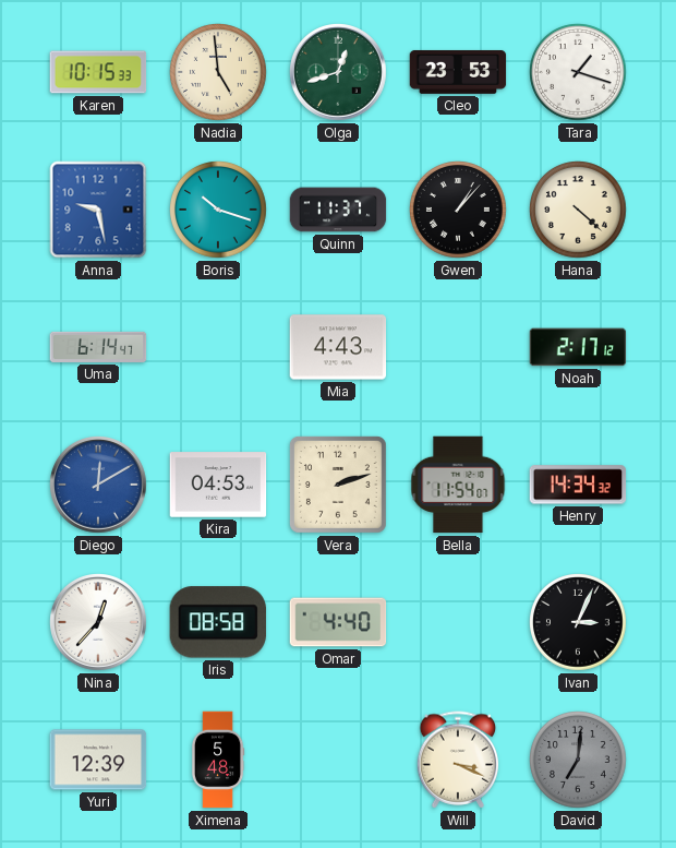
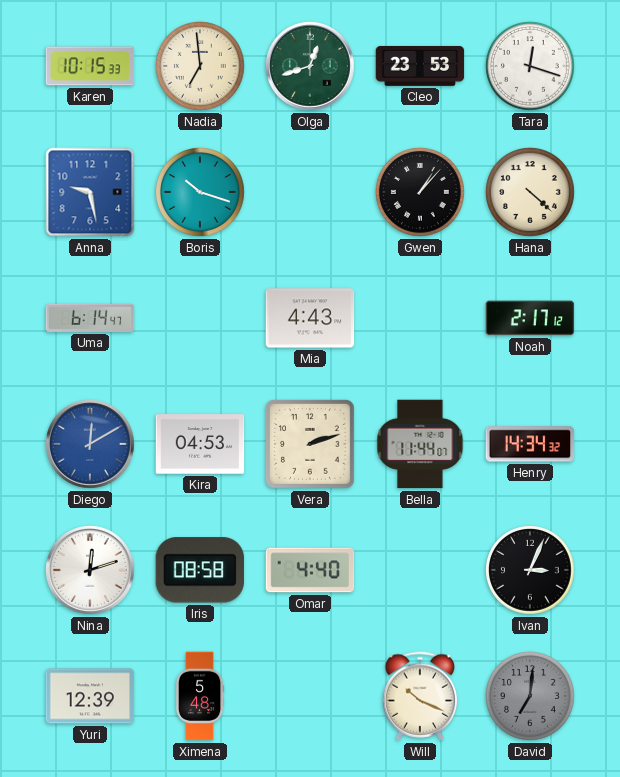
Nadia: 4:59 -> 6:59 (201, 67)
Tara: 1:18 -> 12:18 (531, 67)
Quinn: 11:37 -> none (338, 210)
Bella: 11:54 -> 11:44 (420, 444)
Nina: 12:37 -> 12:12 (91, 571)
Will: 3:19 -> 10:19 (420, 696)
